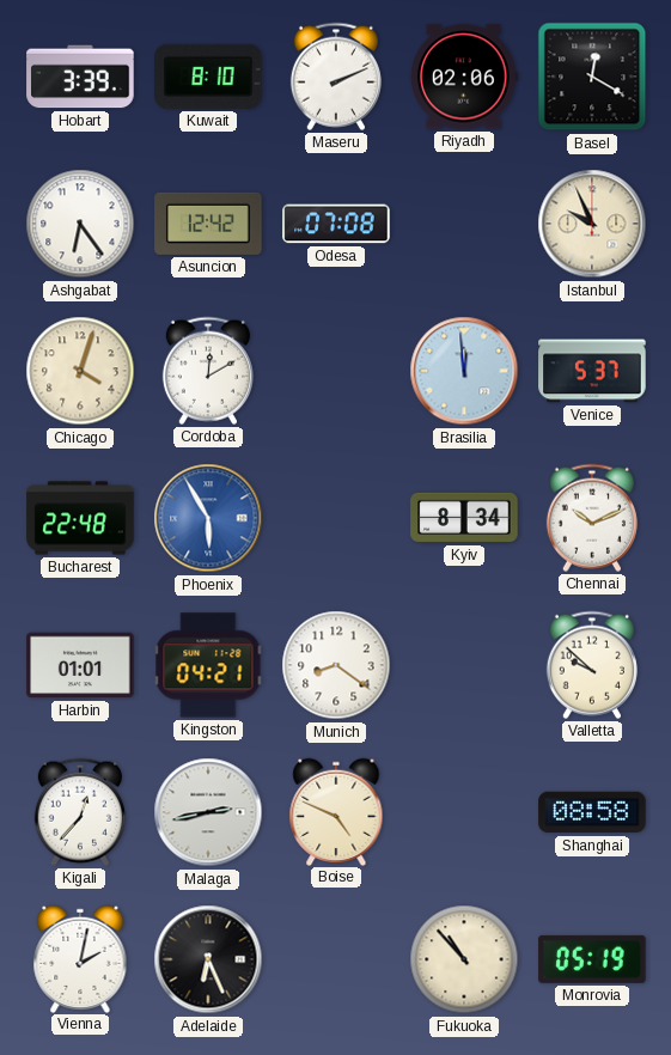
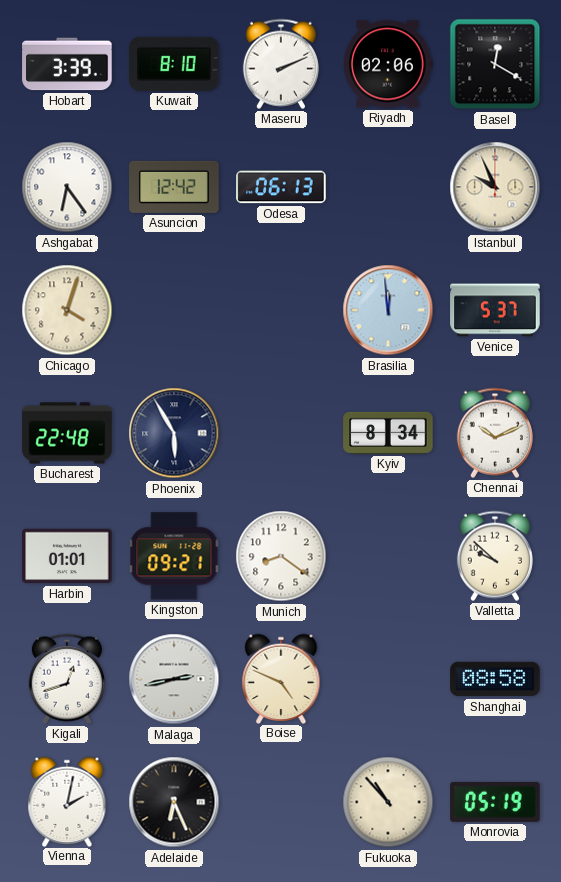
Odesa: 07:08 -> 06:13 (281, 187)
Cordoba: 12:10 -> none (208, 371)
Phoenix dial: blue -> navy (174, 433)
Kingston: 04:21 -> 09:21 (174, 556)
Kigali: 12:37 -> 12:42 (67, 679)
